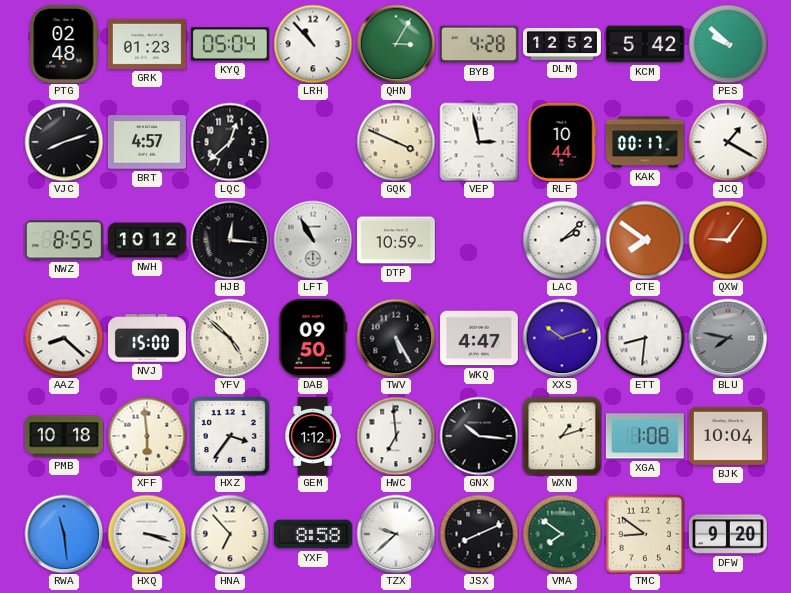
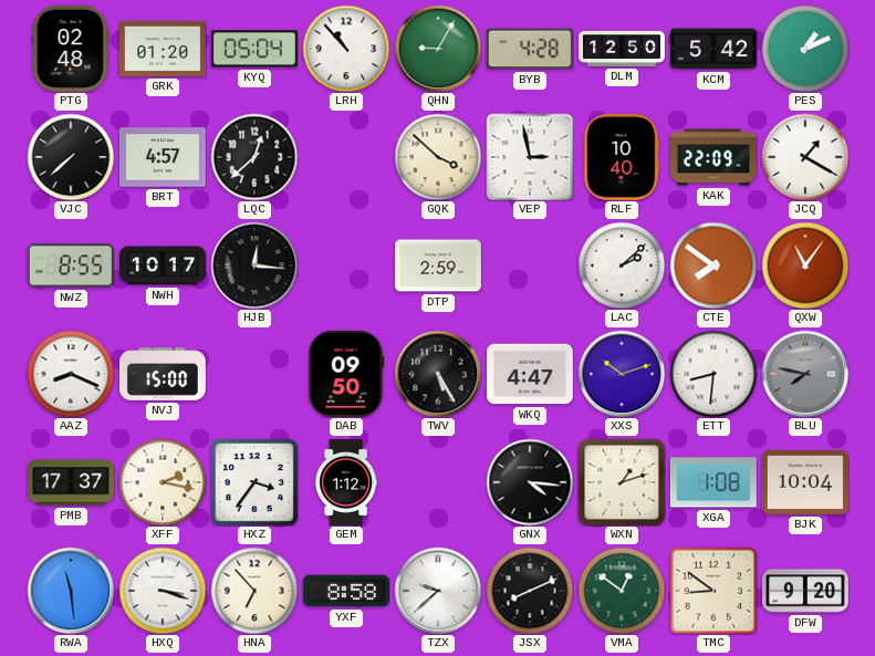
GRK: 01:23 -> 01:20 (163, 49)
QHN: 3:05 -> 9:05 (438, 49)
DLM: 12:52 -> 12:50 (622, 49)
PES: 9:52 -> 1:11 (805, 49)
VJC: 8:12 -> 7:38 (71, 157)
GQK: 3:49 -> 3:52 (438, 157)
RLF: 10:44 -> 10:40 (622, 157)
KAK: 00:17 -> 22:09 (713, 157)
NWH: 10:12 -> 10:17 (163, 265)
LFT: 10:55 -> none (313, 240)
DTP: 10:59 -> 2:59 (438, 265)
QXW: 9:06 -> 11:06 (805, 265)
AAZ: 8:22 -> 8:19 (71, 374)
YFV: 4:52 -> none (230, 338)
PMB: 10:18 -> 17:37 (71, 482)
XFF: 5:59 -> 2:17 (163, 482)
HWC: 6:59 -> none (396, 436)
GNX: 10:16 -> 4:16 (530, 482)
VMA: 7:51 -> 12:51 (622, 591)
